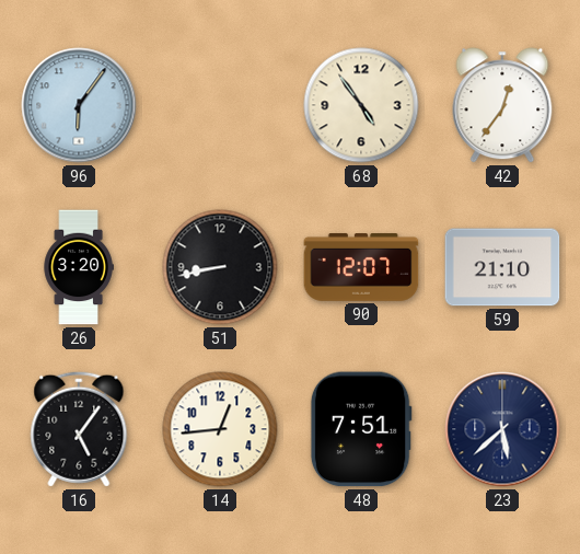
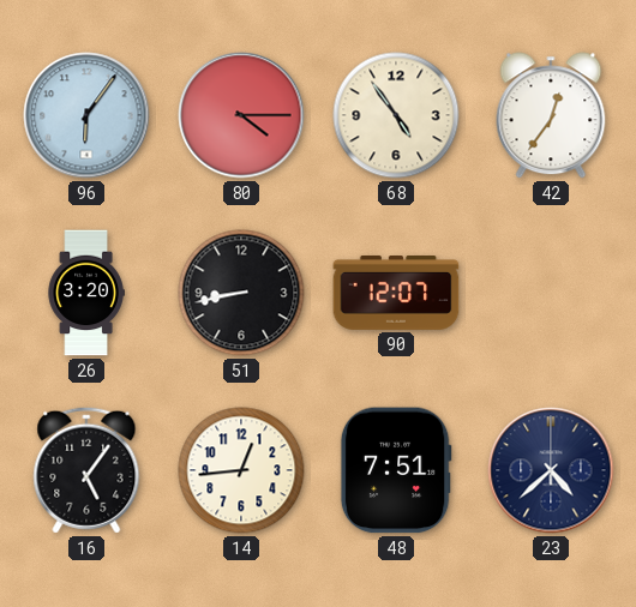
80: none -> 4:15 (241, 115)
59: 21:10 -> none (502, 267)
23: 5:38 -> 4:38 (551, 470)
